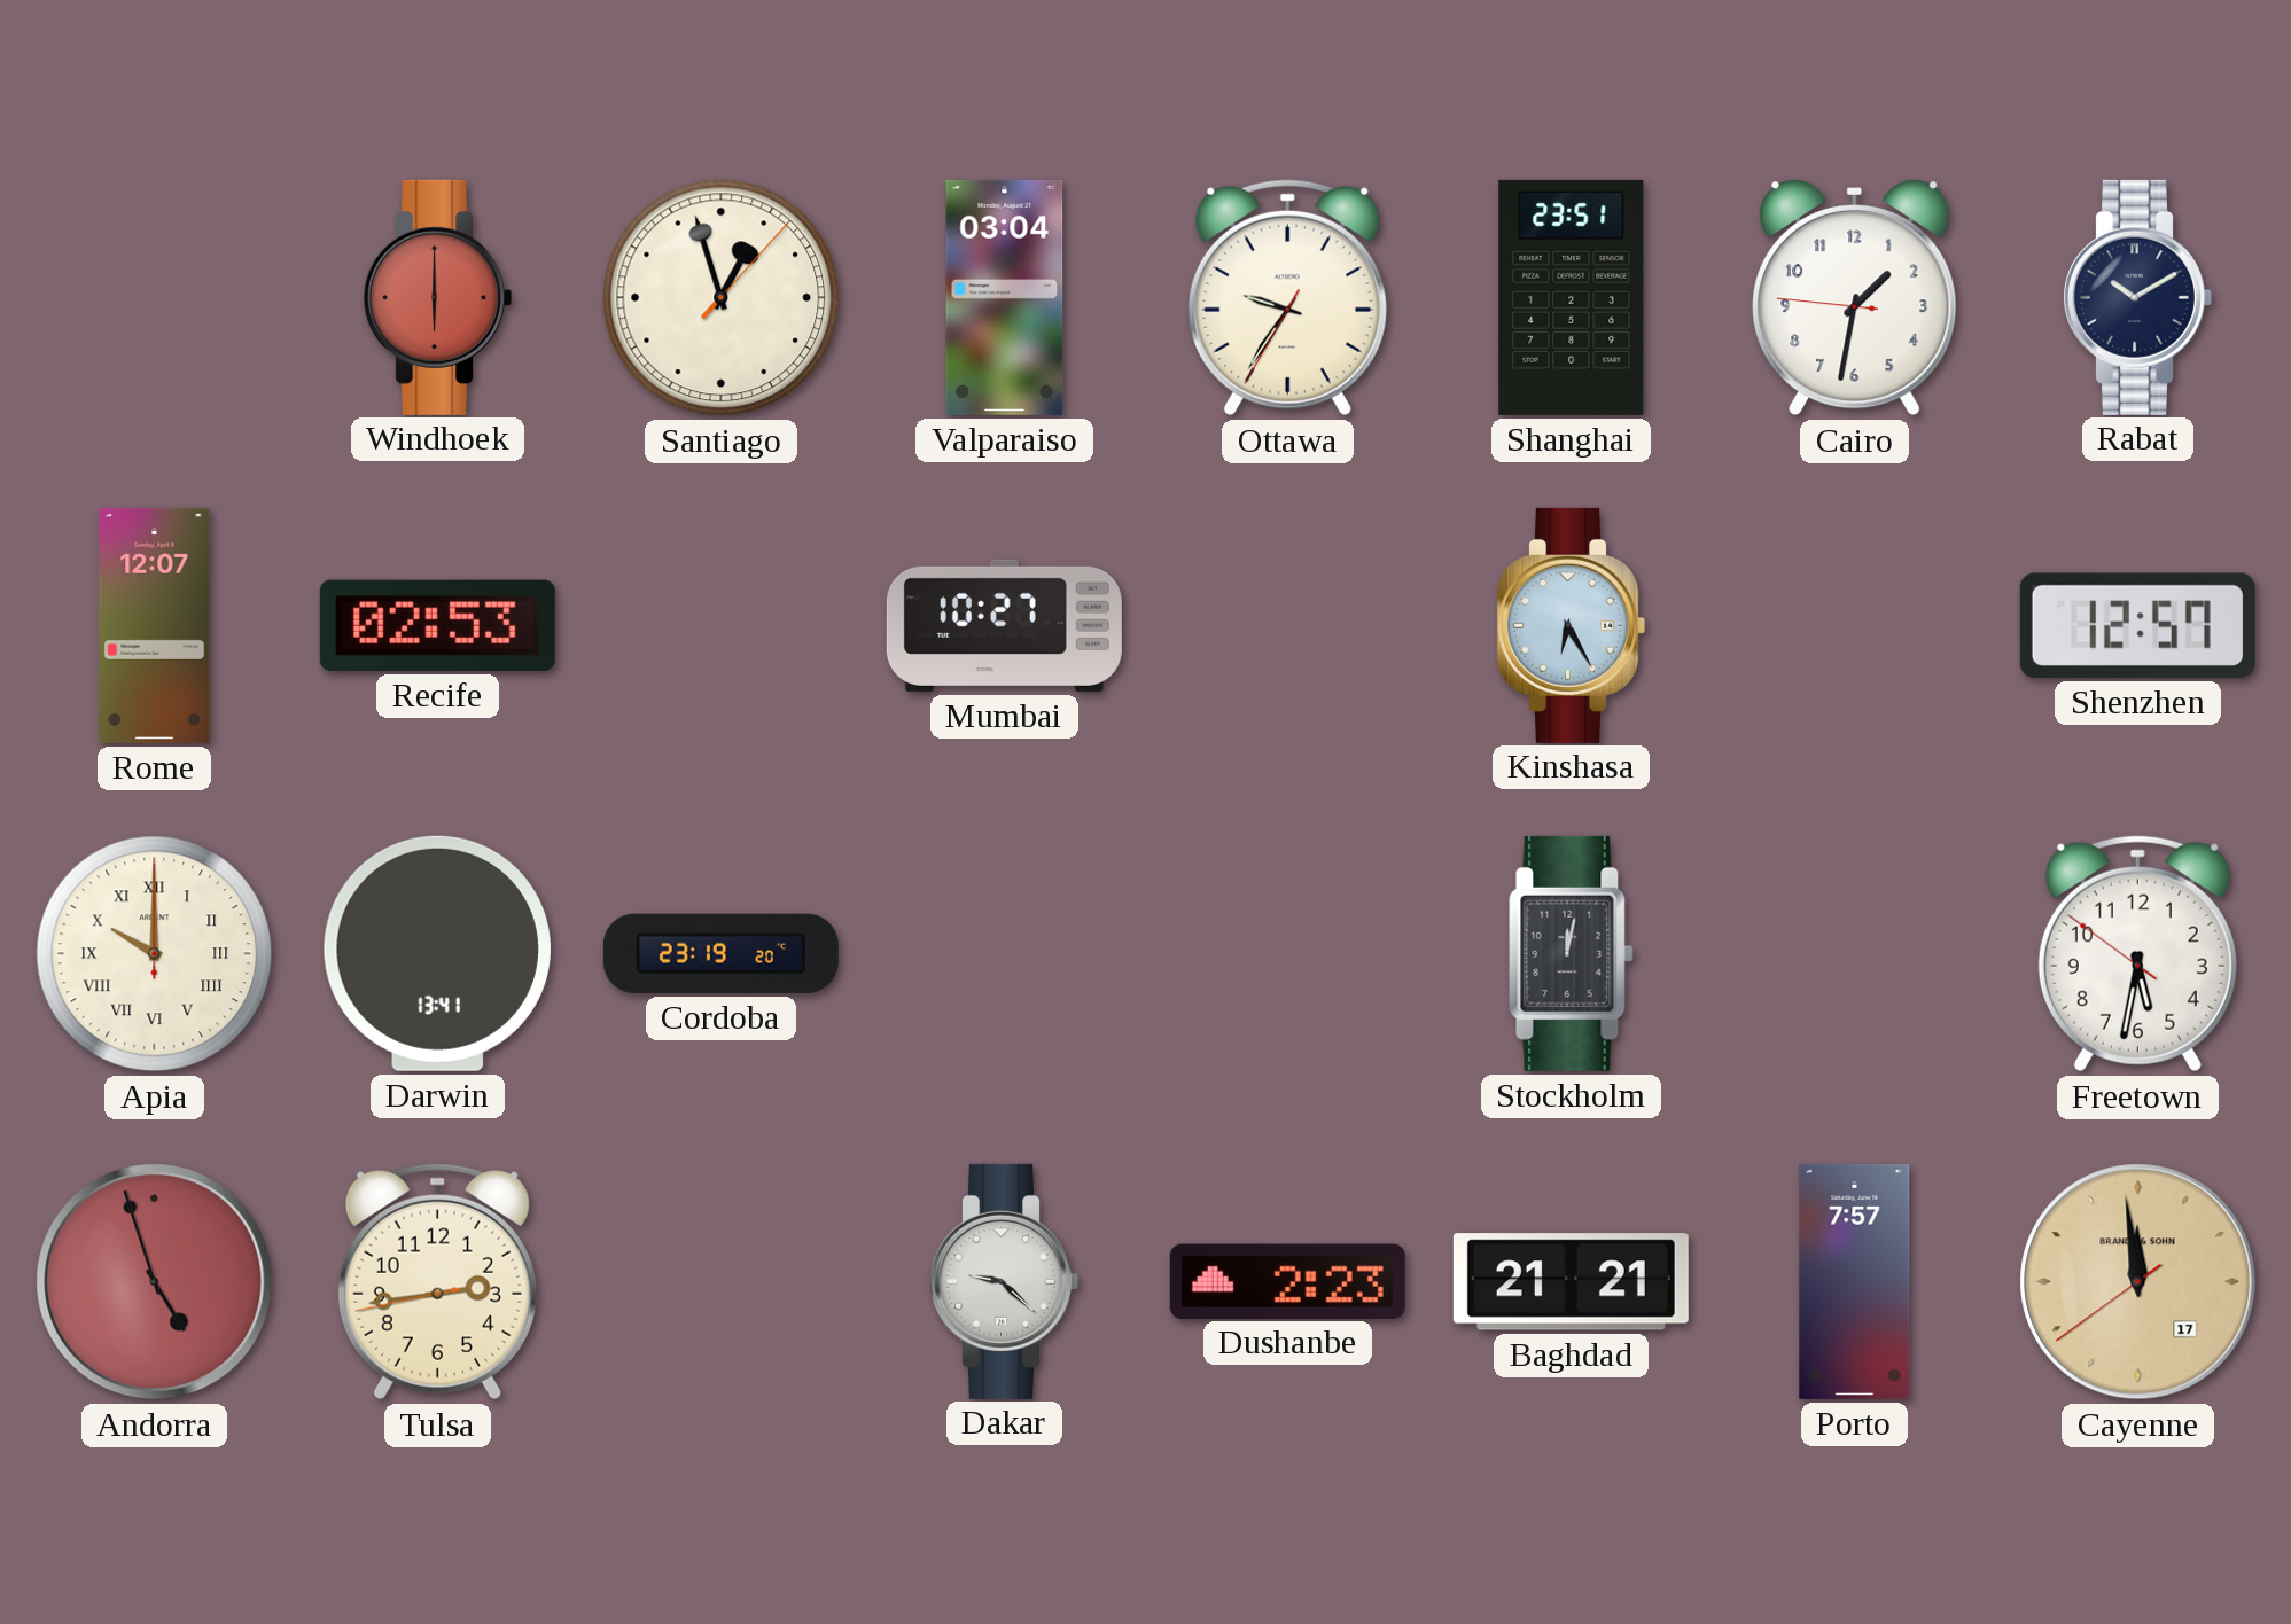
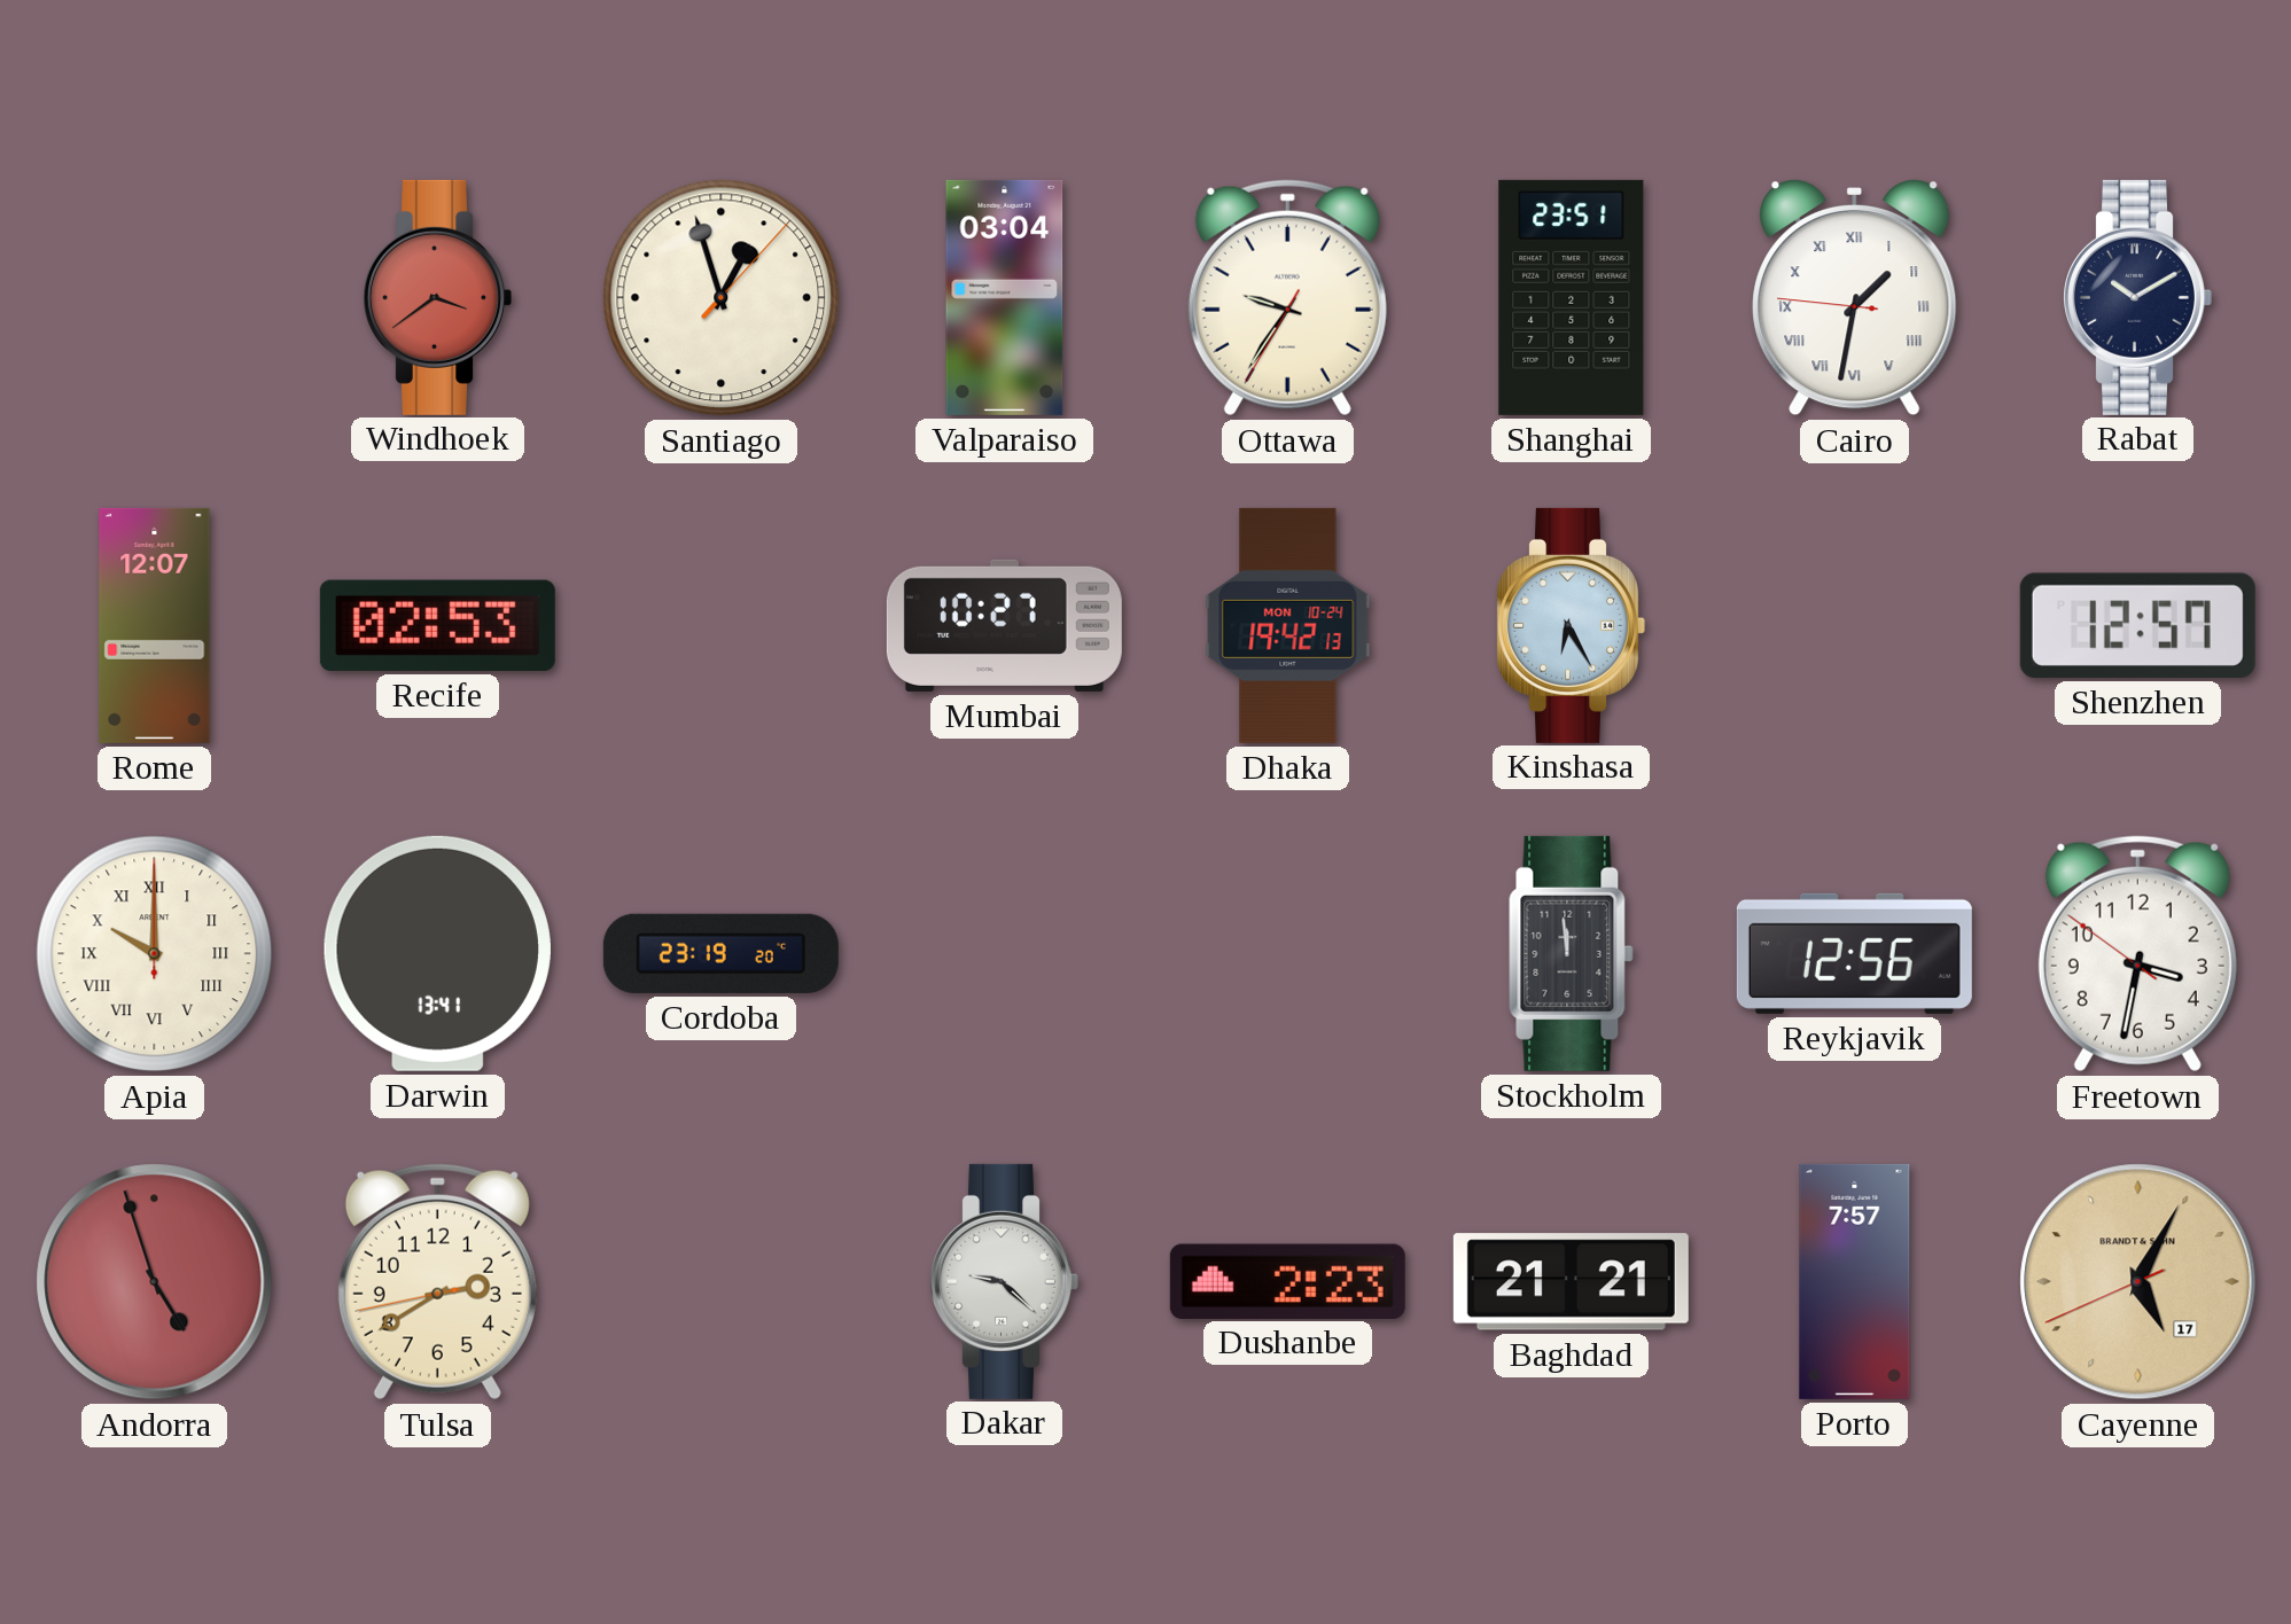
Windhoek: 6:00 -> 3:39 (437, 297)
Cairo numerals: Arabic -> Roman (1855, 298)
Dhaka: none -> 19:42 (1288, 625)
Stockholm: 12:02 -> 11:59 (1572, 953)
Reykjavik: none -> 12:56 (1854, 953)
Freetown: 5:31 -> 3:31 (2137, 954)
Tulsa: 2:43 -> 2:39 (437, 1282)
Cayenne: 11:58 -> 5:04 (2138, 1282)
